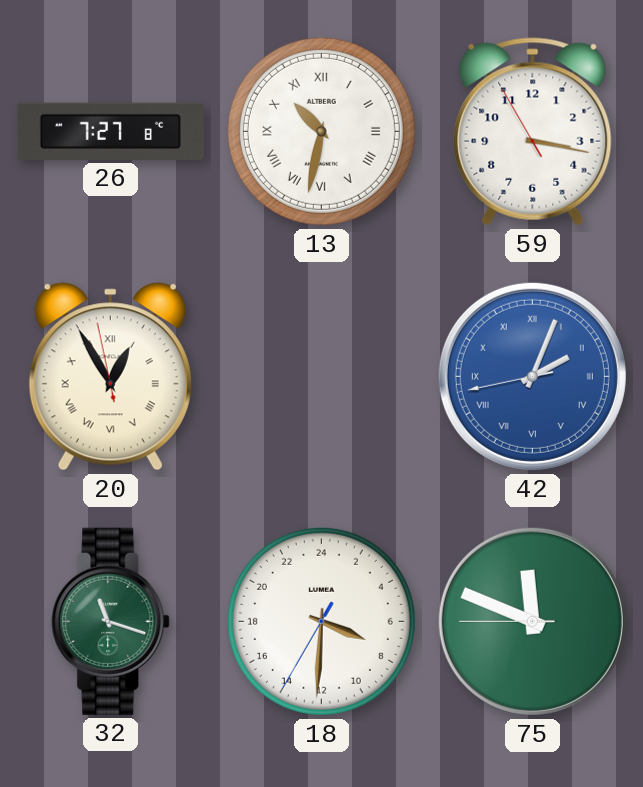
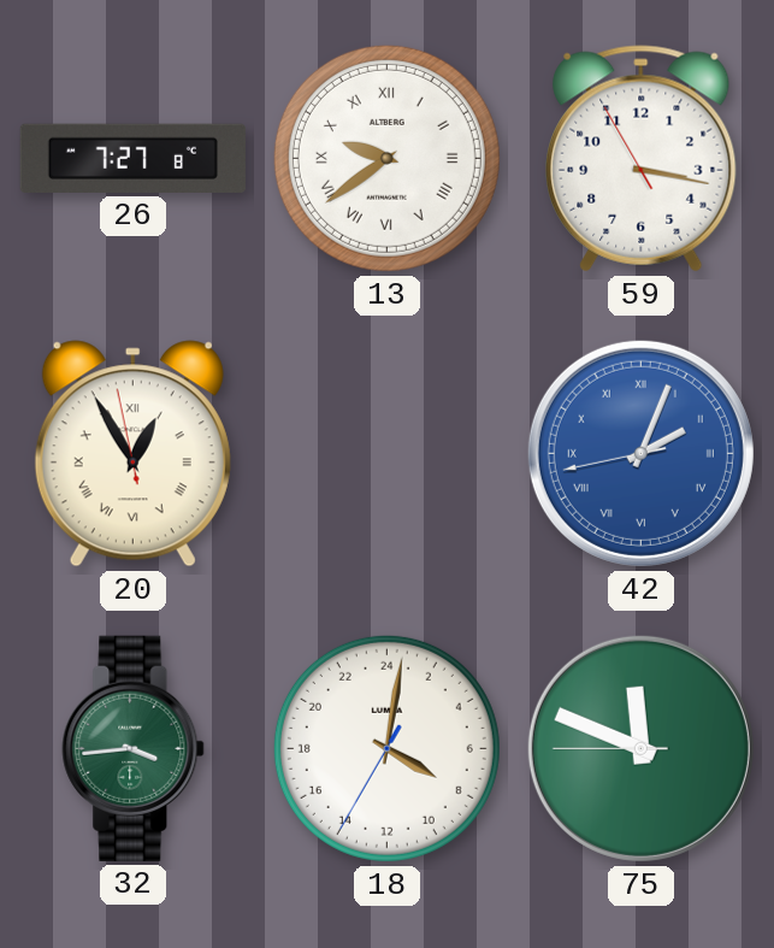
13: 10:32 -> 9:39 (386, 158)
32: 11:18 -> 3:44 (134, 748)
18: 7:30 -> 8:01 (386, 748)
